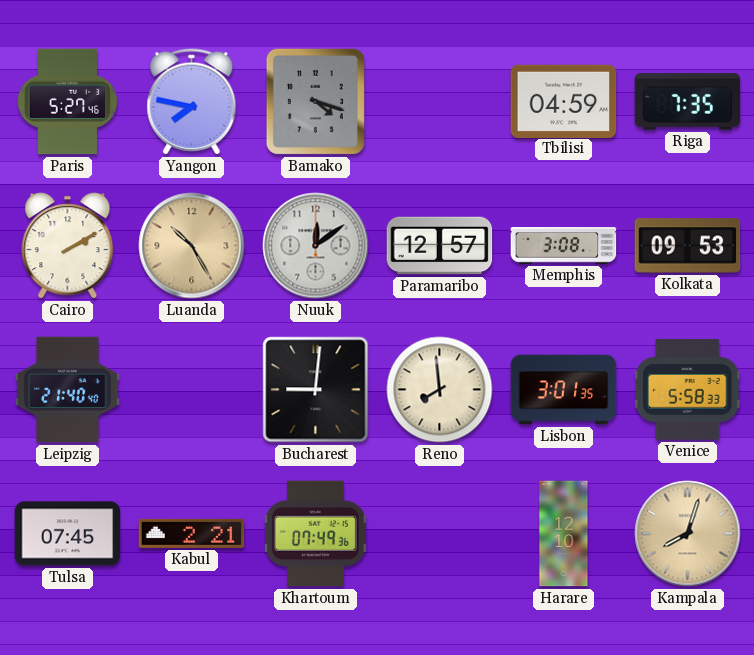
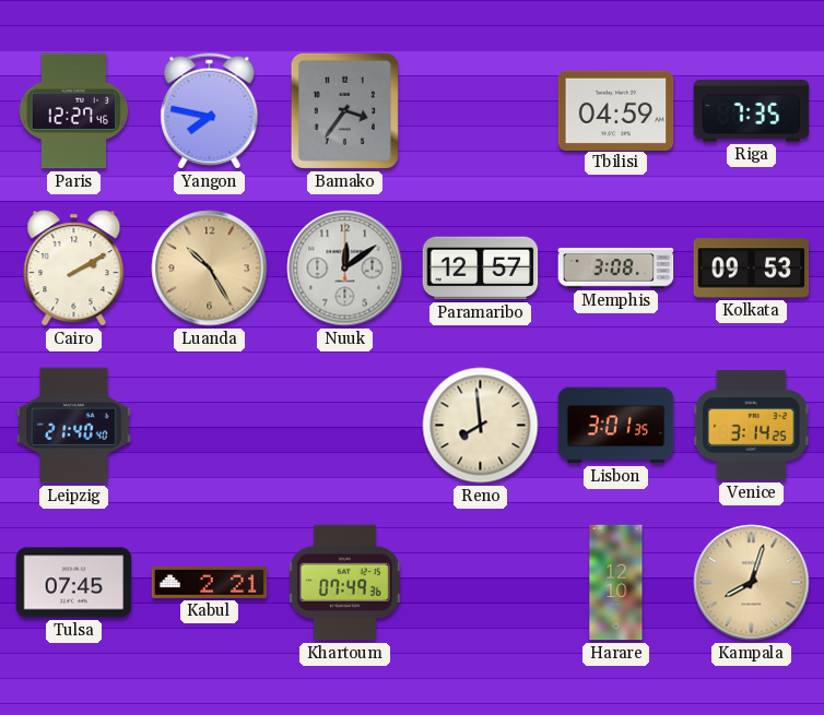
Paris: 5:27 -> 12:27 (74, 111)
Bamako: 4:18 -> 3:36 (344, 110)
Bucharest: 9:01 -> none (316, 390)
Venice: 5:58 -> 3:14 (751, 426)
